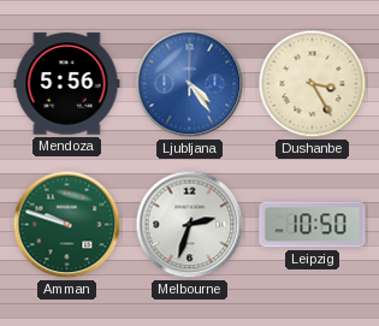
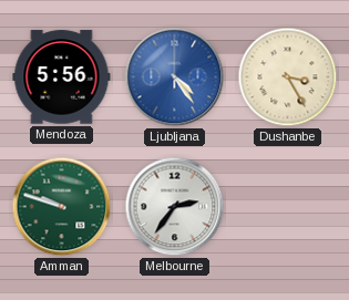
Melbourne: 2:33 -> 2:36 (175, 207)
Leipzig: 10:50 -> none (313, 225)
